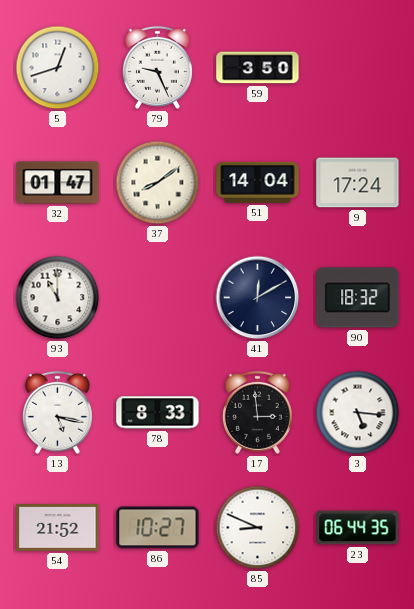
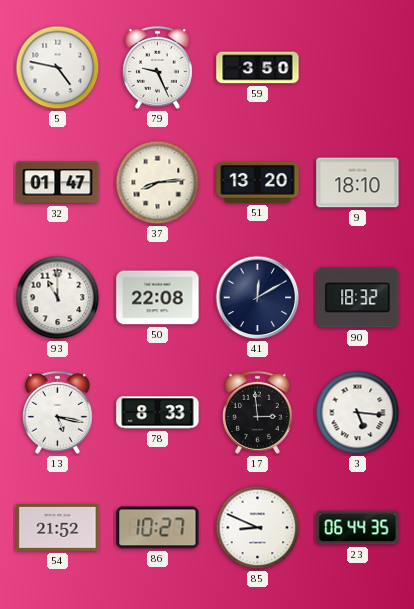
5: 12:42 -> 4:47 (58, 68)
37: 8:09 -> 8:14 (158, 183)
51: 14:04 -> 13:20 (258, 182)
9: 17:24 -> 18:10 (358, 183)
50: none -> 22:08 (158, 298)
